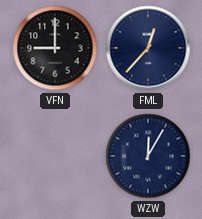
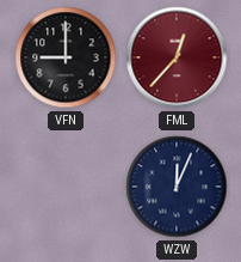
FML dial: navy -> burgundy (177, 57)
WZW: 12:05 -> 12:04 (177, 187)
